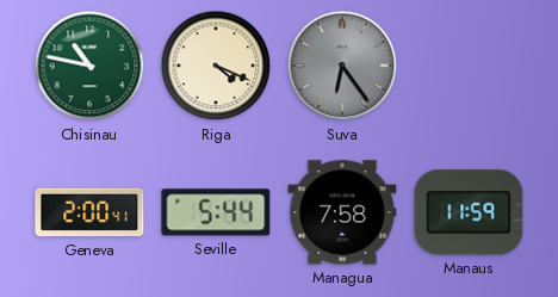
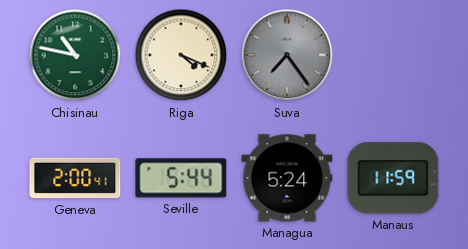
Suva: 6:24 -> 7:24 (287, 55)
Managua: 7:58 -> 5:24 (287, 178)
